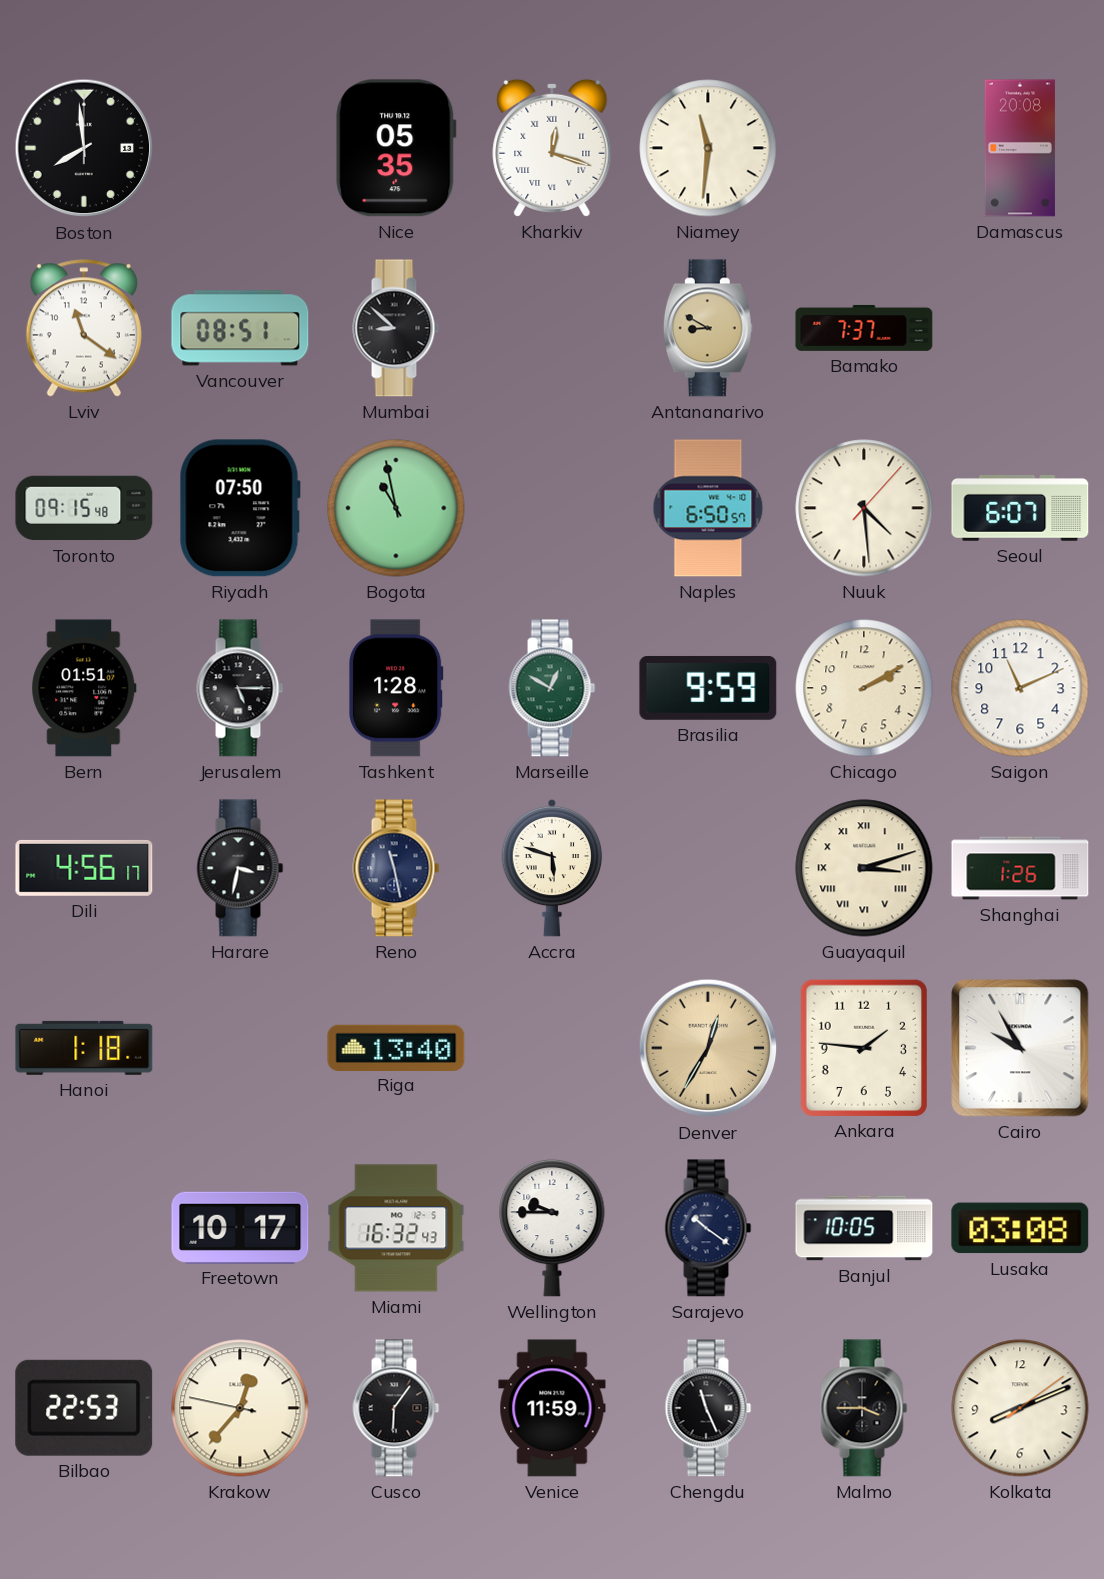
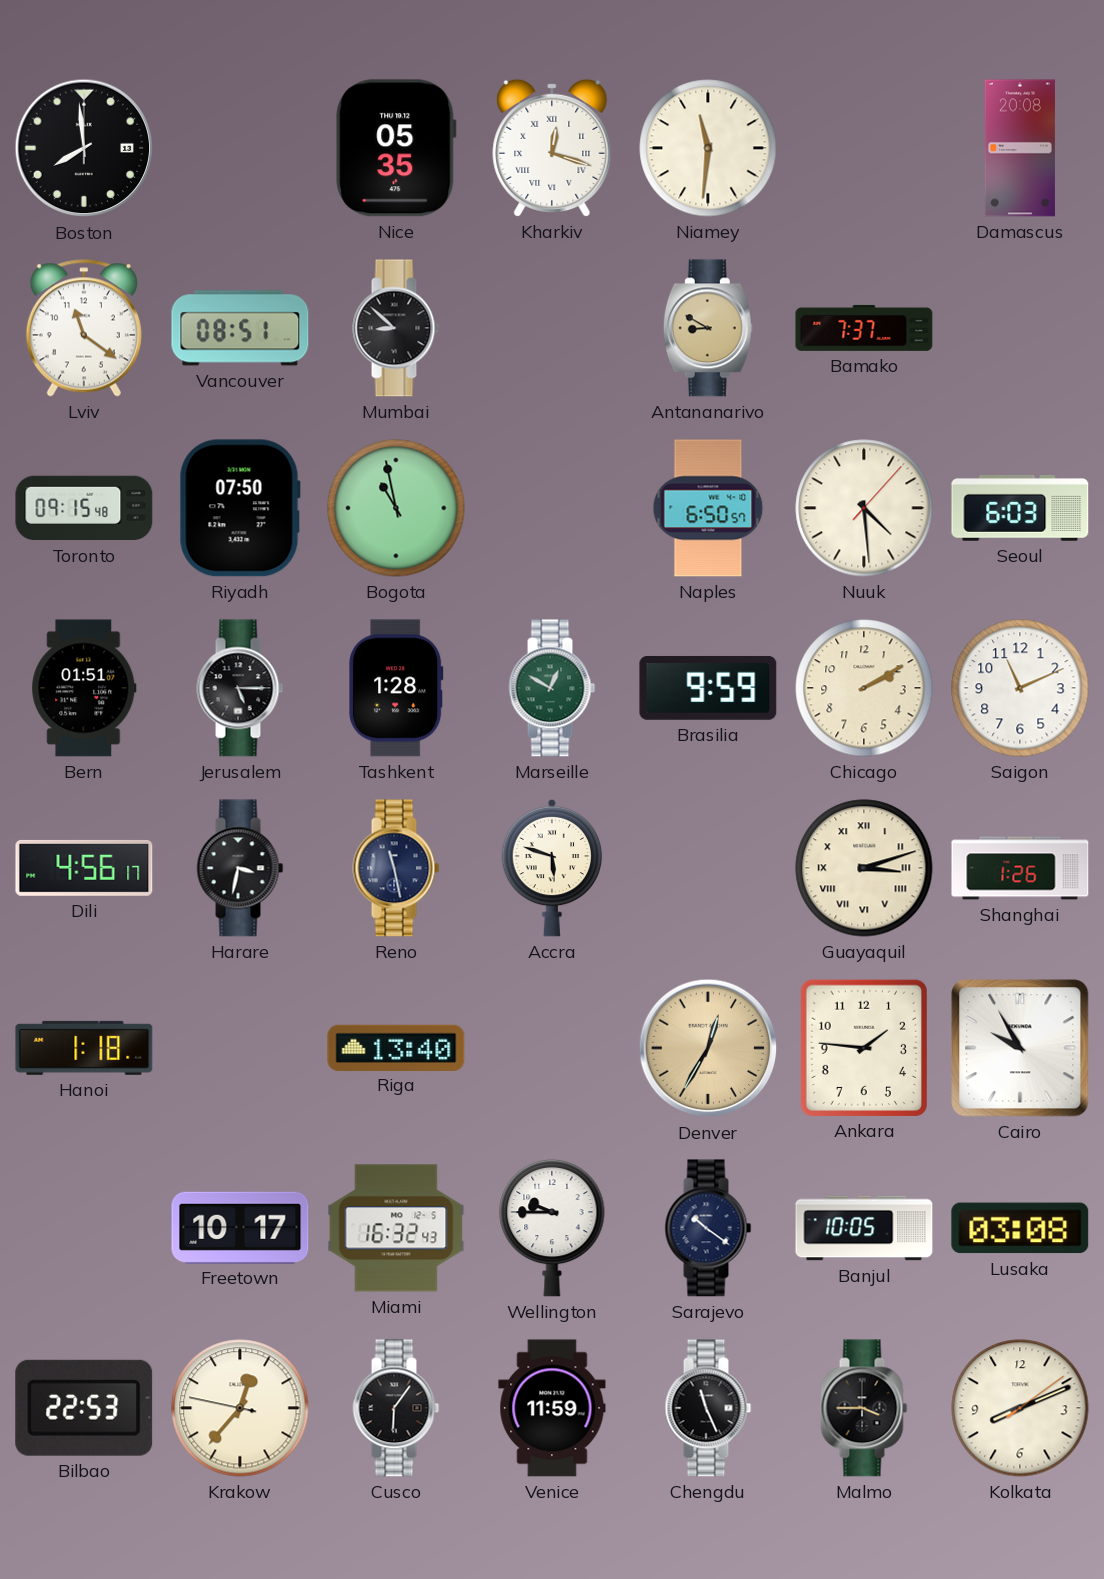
Seoul: 6:07 -> 6:03 (1020, 509)
